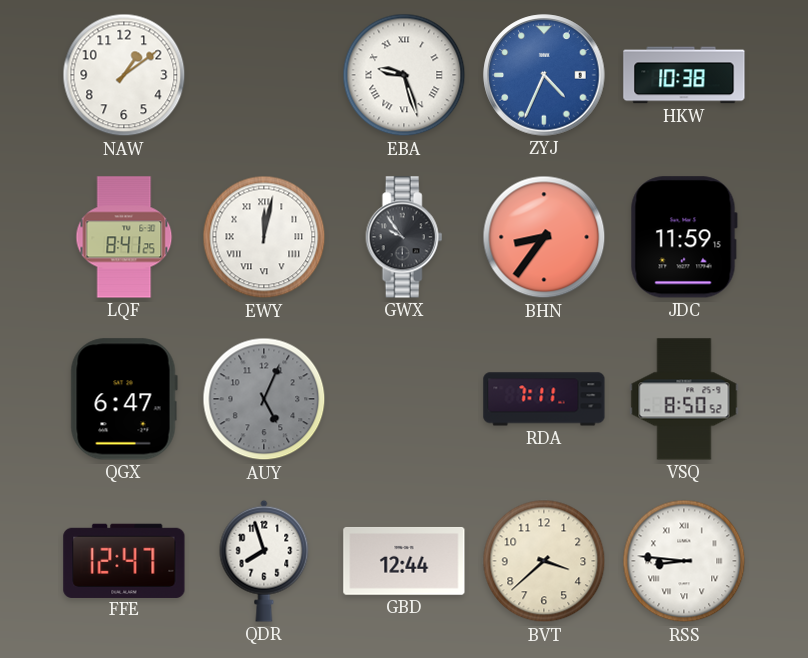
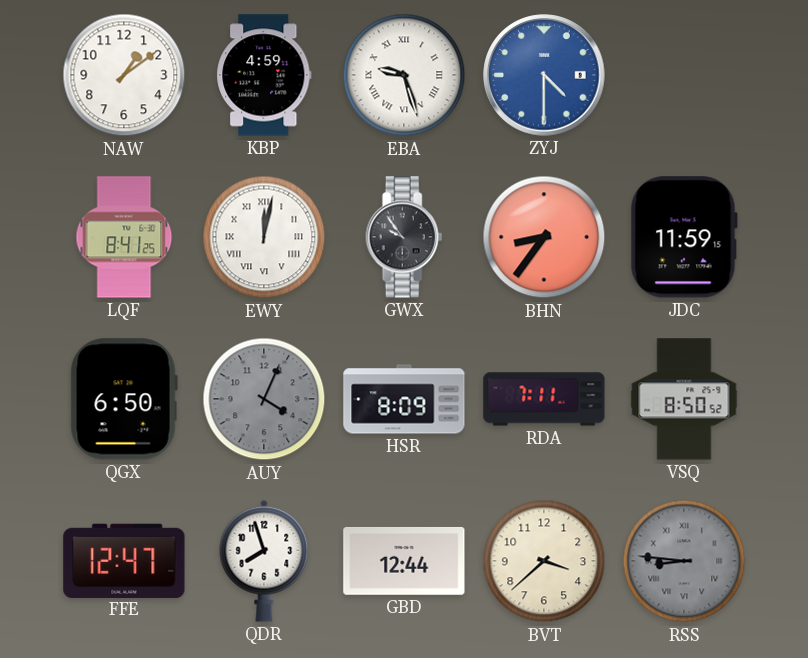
KBP: none -> 4:59 (264, 75)
ZYJ: 4:34 -> 4:30 (544, 75)
HKW: 10:38 -> none (684, 75)
QGX: 6:47 -> 6:50 (124, 399)
AUY: 5:04 -> 4:04 (264, 399)
HSR: none -> 8:09 (404, 399)
RSS dial: white -> grey (684, 561)
